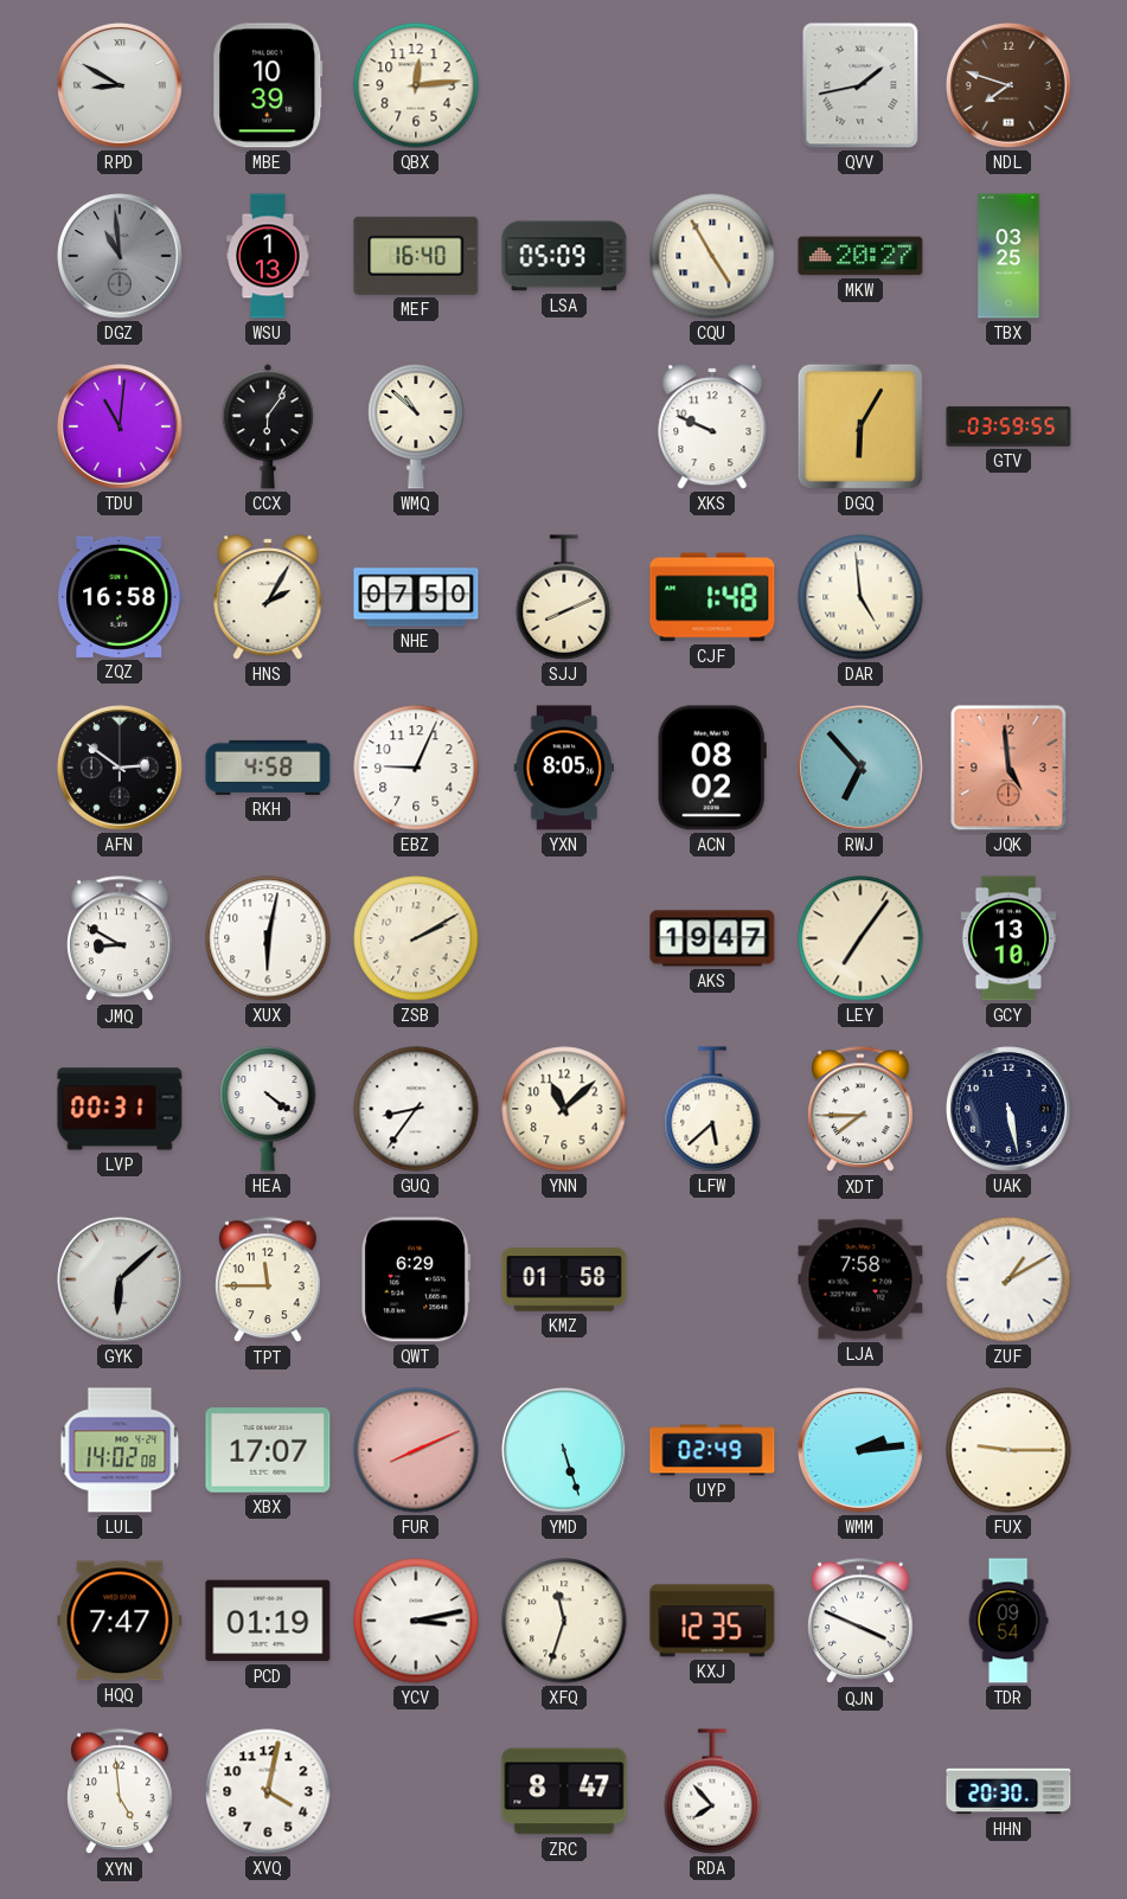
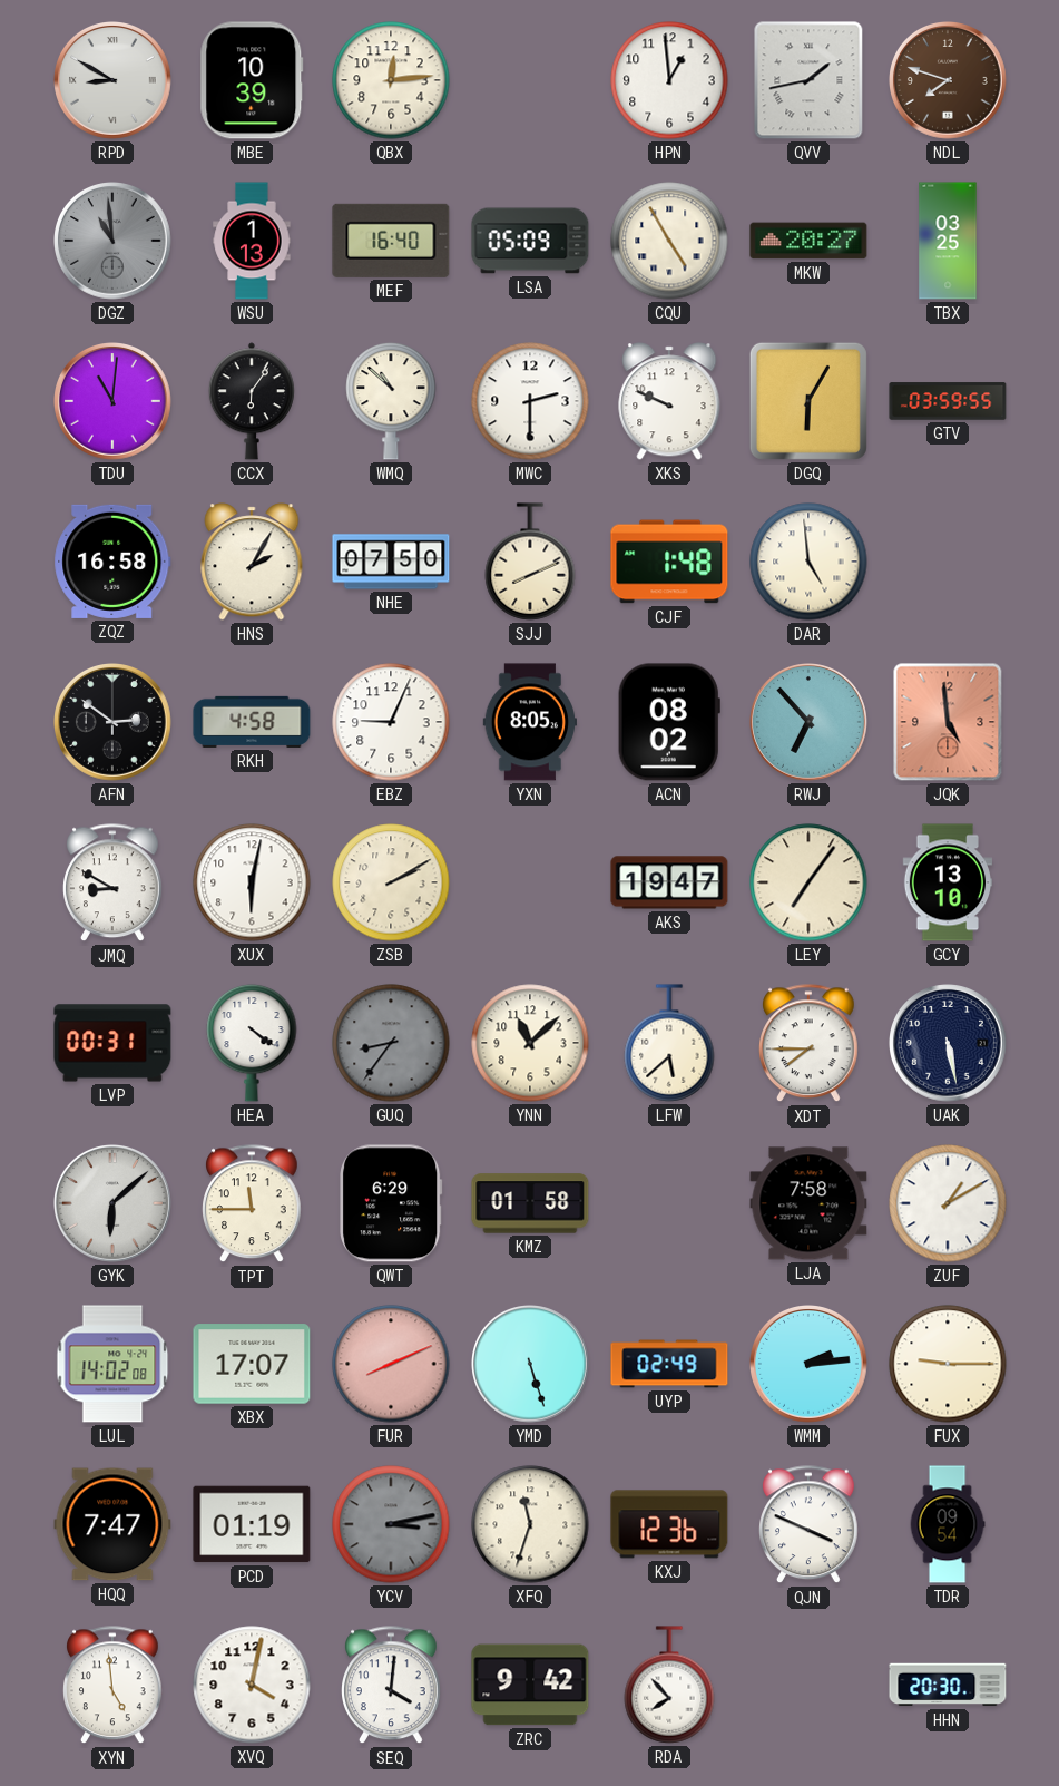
HPN: none -> 12:59 (669, 80)
MWC: none -> 2:30 (530, 401)
GUQ dial: white -> grey (391, 1043)
YCV dial: white -> grey (391, 1524)
KXJ: 12:35 -> 12:36 (669, 1524)
SEQ: none -> 4:01 (392, 1686)
ZRC: 8:47 -> 9:42 (530, 1685)
